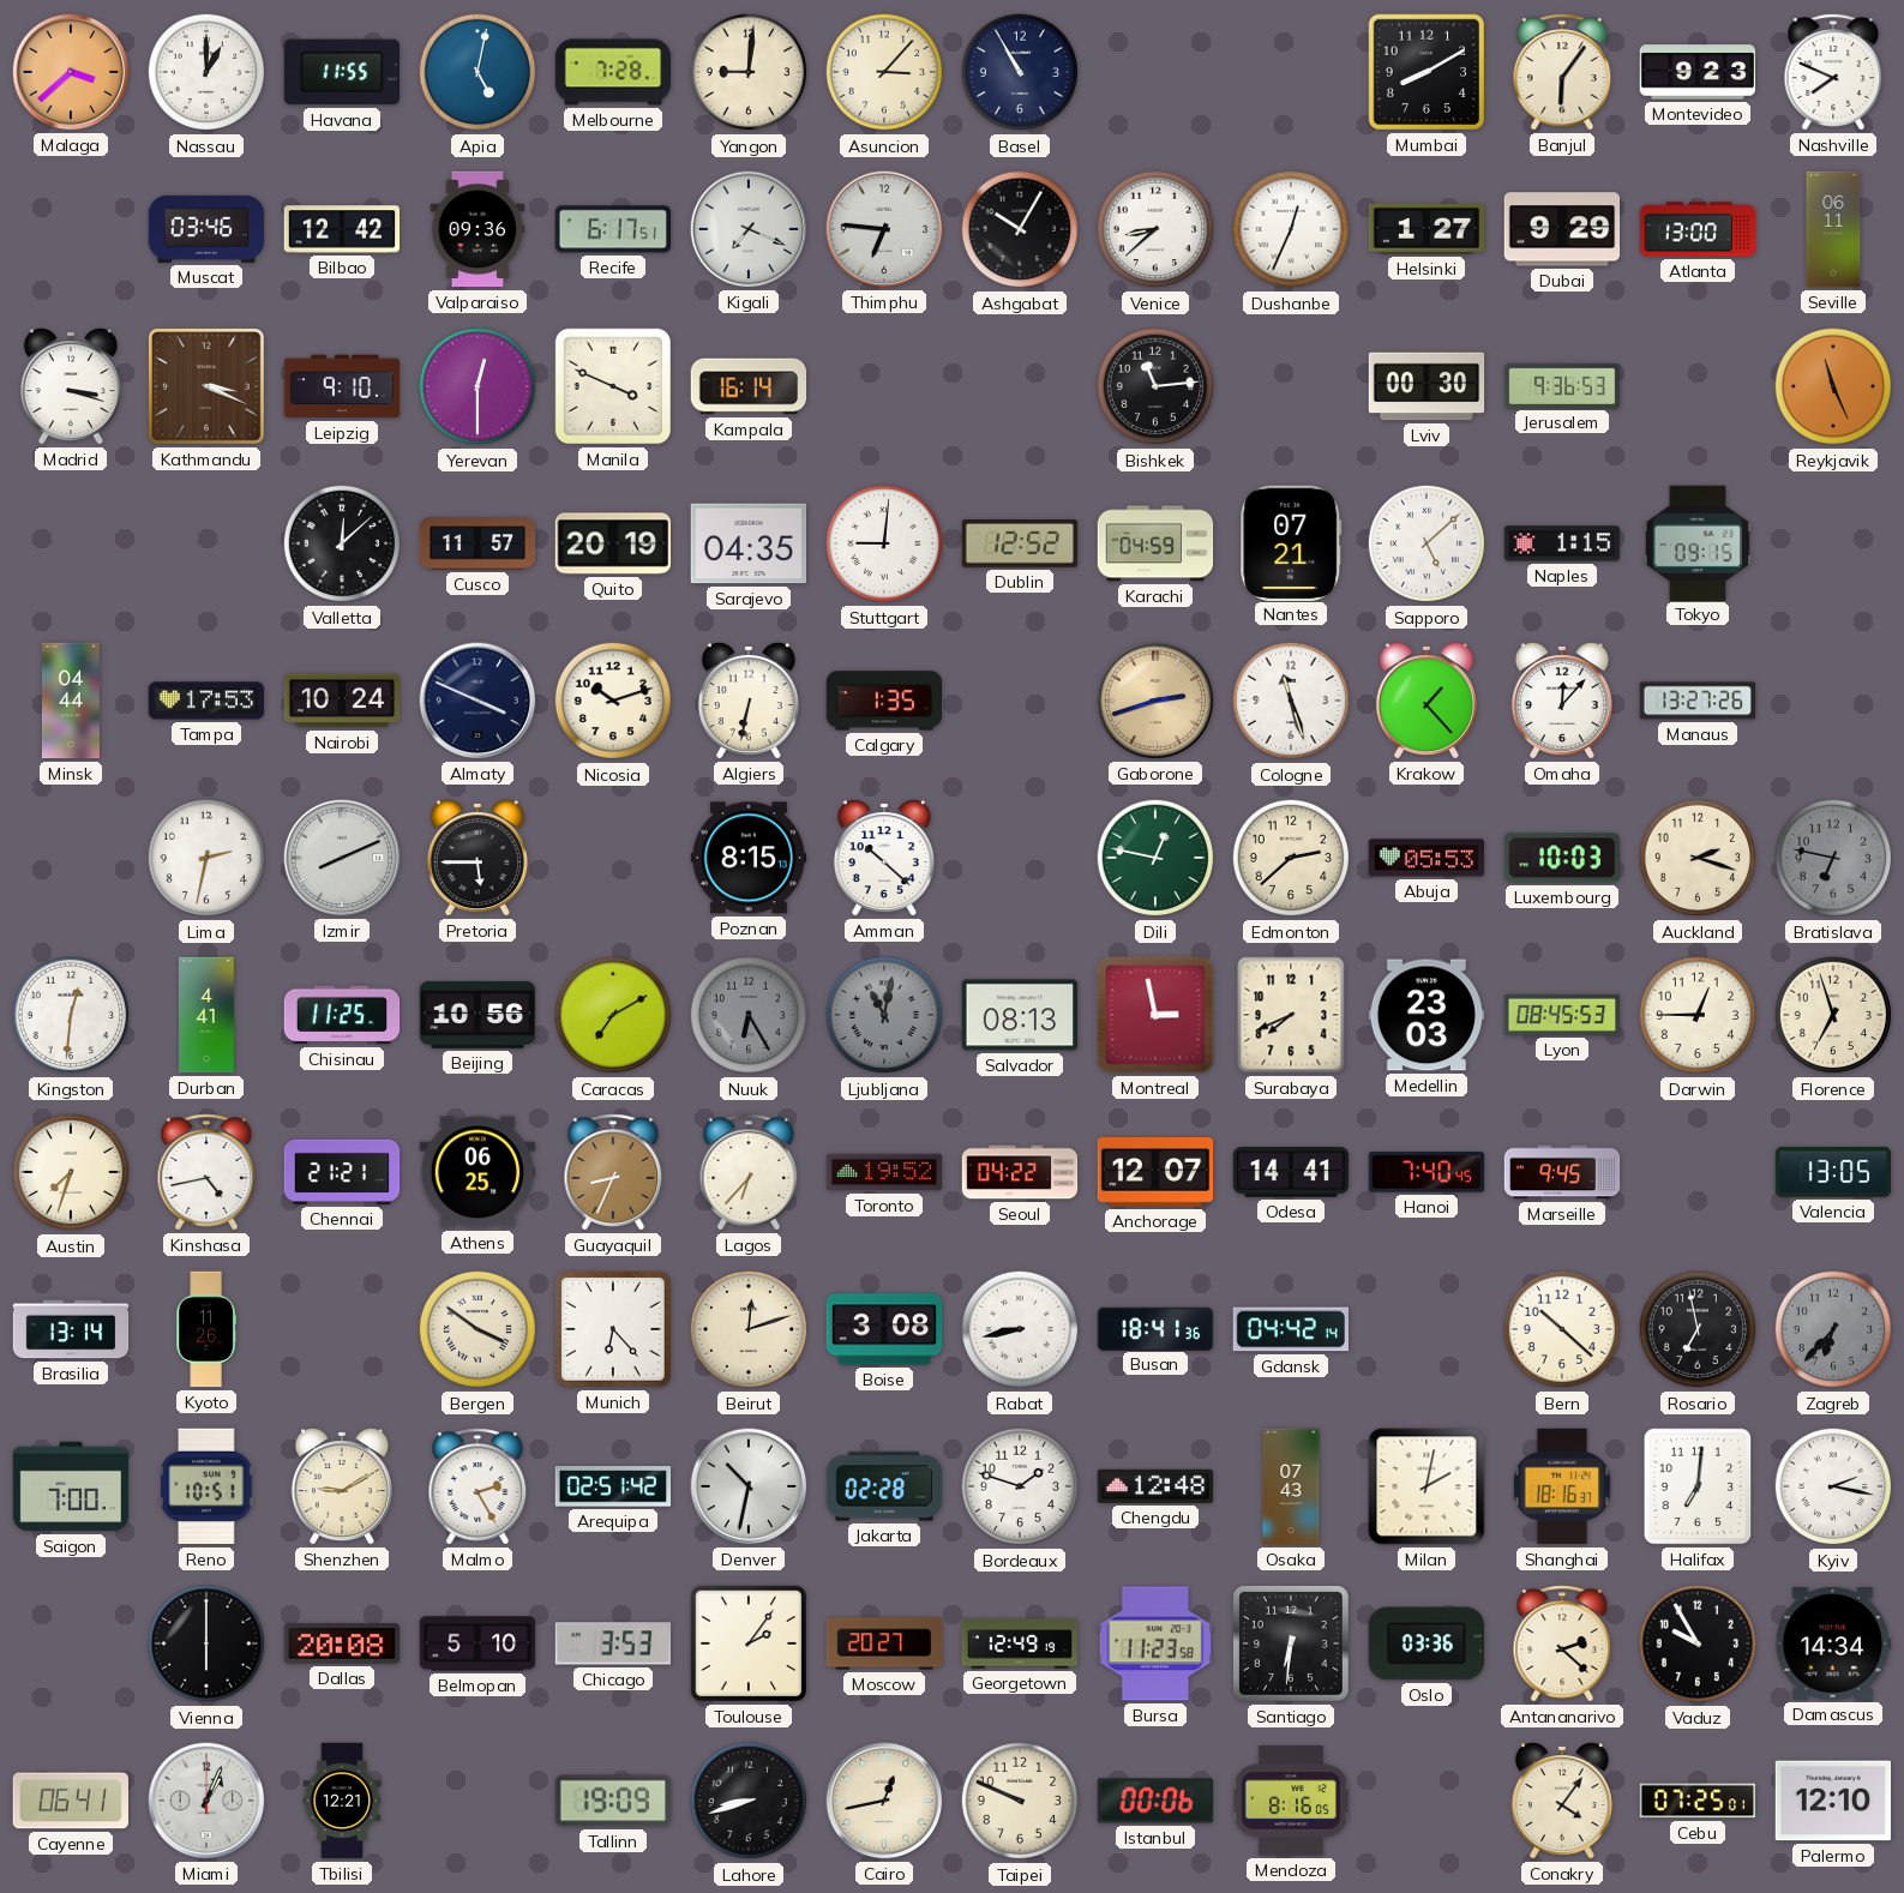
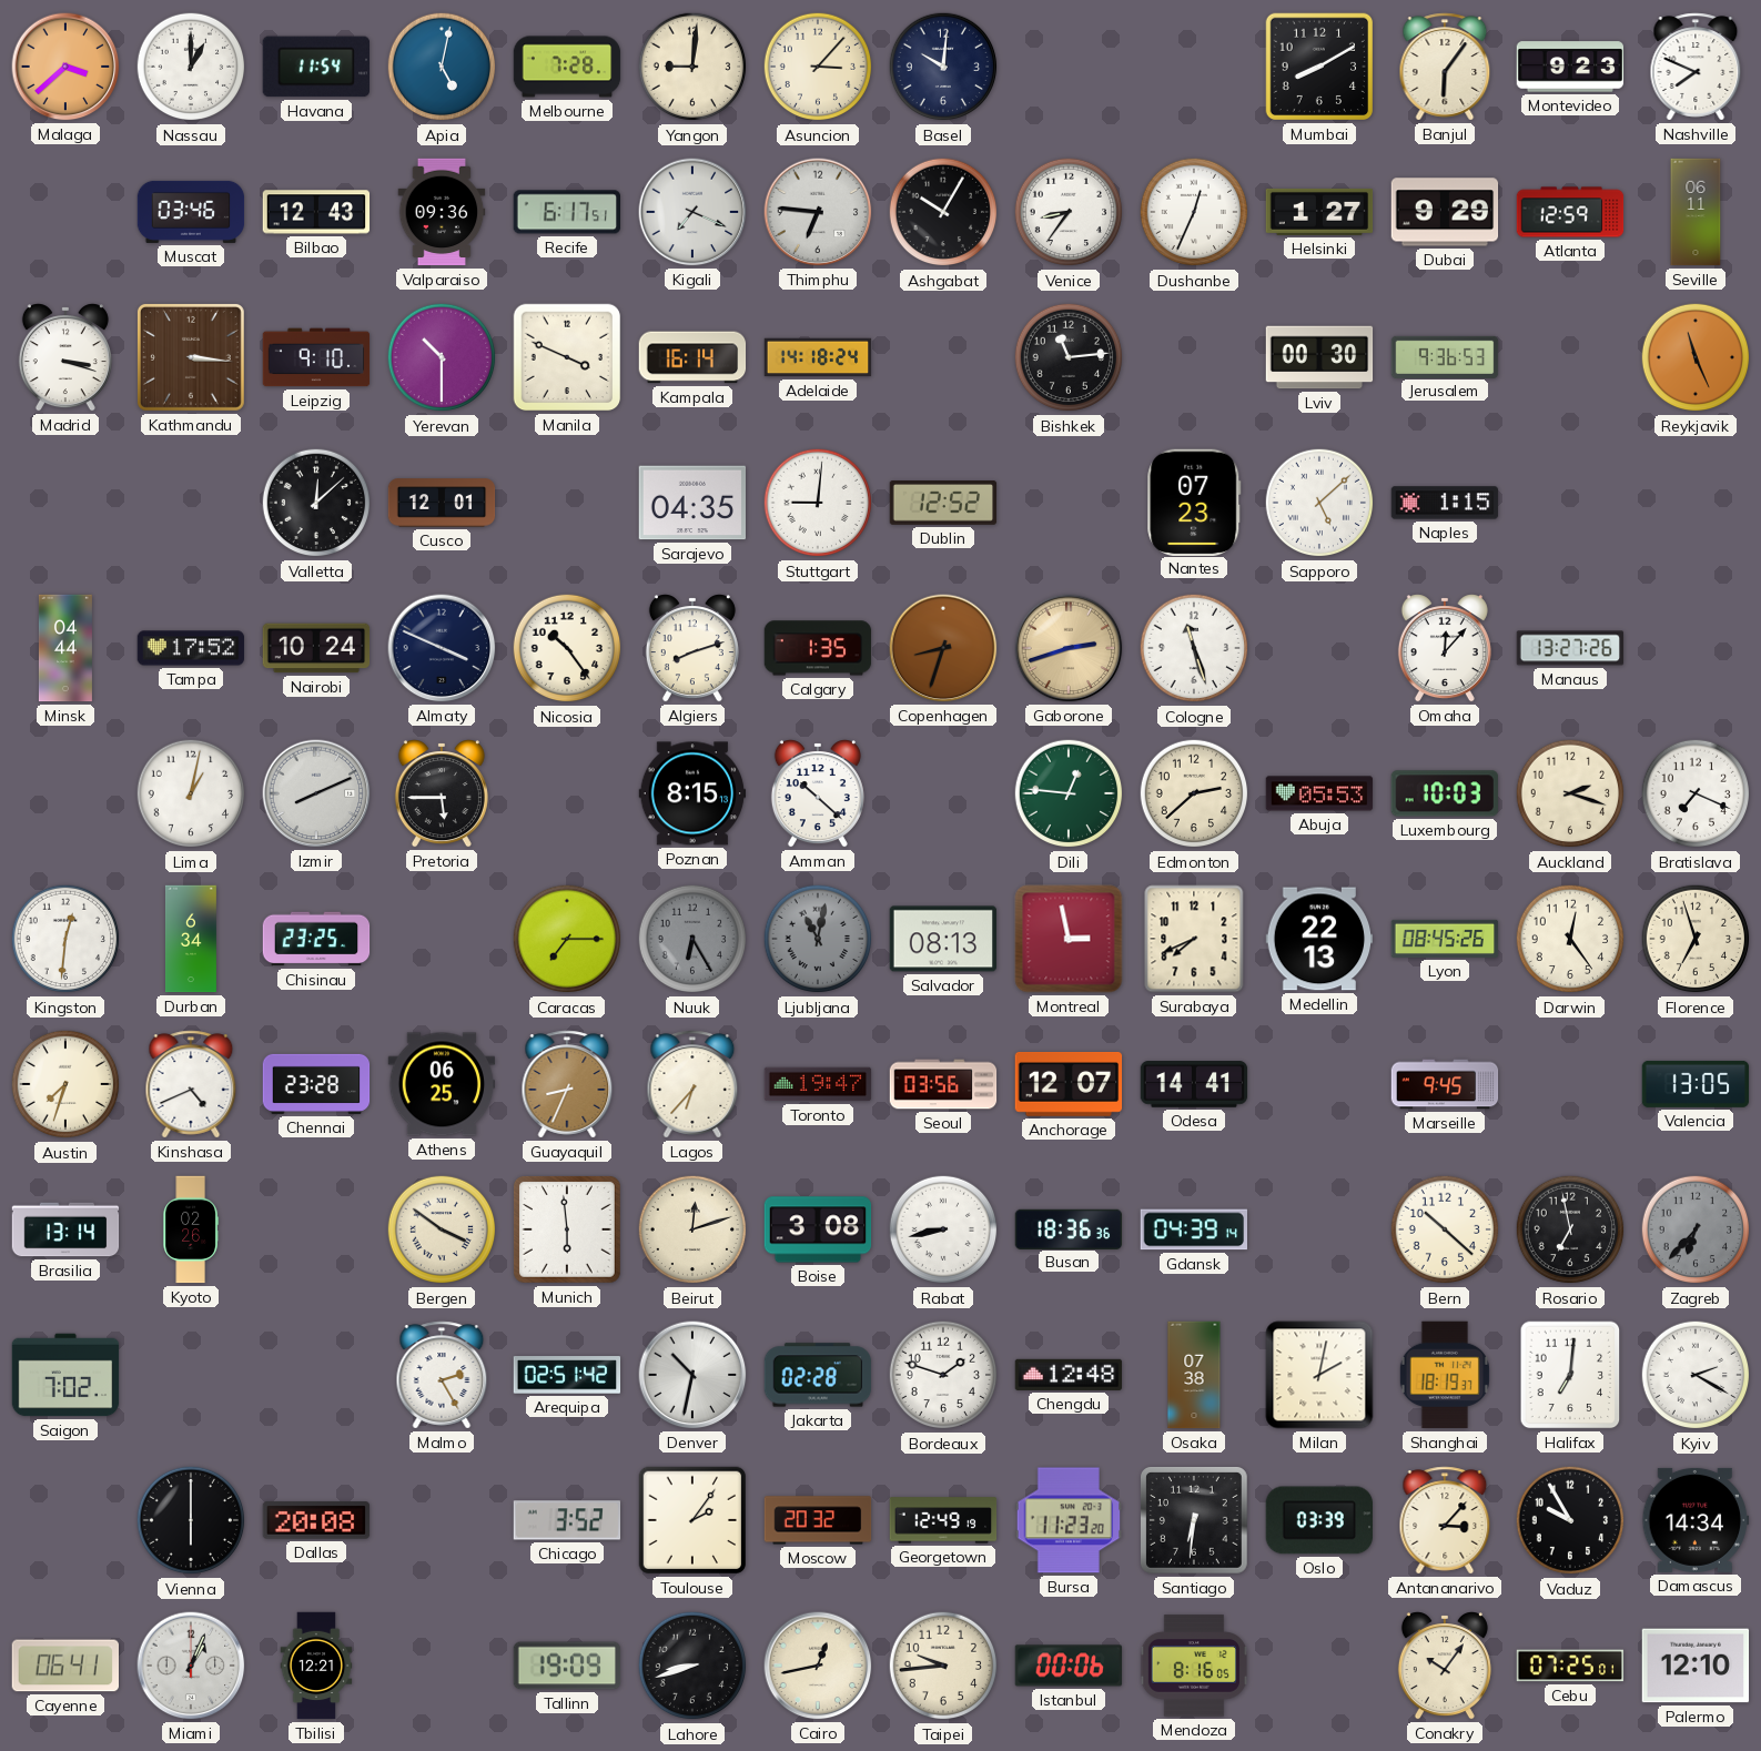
Havana: 11:55 -> 11:54 (315, 67)
Basel: 10:55 -> 10:01 (943, 67)
Bilbao: 12:42 -> 12:43 (316, 212)
Venice: 8:38 -> 8:36 (1069, 212)
Atlanta: 13:00 -> 12:59 (1570, 212)
Kathmandu: 3:19 -> 3:16 (191, 357)
Yerevan: 12:30 -> 10:30 (442, 357)
Adelaide: none -> 14:18 (818, 357)
Cusco: 11:57 -> 12:01 (442, 503)
Quito: 20:19 -> none (613, 543)
Karachi: 04:59 -> none (1155, 543)
Nantes: 07:21 -> 07:23 (1194, 502)
Tokyo: 09:15 -> none (1698, 542)
Tampa: 17:53 -> 17:52 (191, 648)
Nicosia: 10:12 -> 10:24 (567, 648)
Algiers: 6:32 -> 8:12 (692, 648)
Copenhagen: none -> 8:33 (943, 648)
Krakow: 1:23 -> none (1427, 701)
Lima: 2:32 -> 1:02 (191, 793)
Dili: 12:47 -> 12:46 (1069, 793)
Bratislava: 6:47 -> 7:19 (1696, 793)
Bratislava dial: grey -> white (1696, 793)
Durban: 4:41 -> 6:34 (191, 939)
Chisinau: 11:25 -> 23:25 (316, 939)
Beijing: 10:56 -> none (477, 1015)
Caracas: 7:10 -> 7:15 (567, 939)
Medellin: 23:03 -> 22:13 (1319, 939)
Lyon: 08:45:53 -> 08:45:26 (1445, 939)
Darwin: 12:45 -> 12:24 (1570, 939)
Kinshasa: 4:43 -> 4:41 (191, 1084)
Chennai: 21:21 -> 23:28 (316, 1084)
Toronto: 19:52 -> 19:47 (818, 1084)
Seoul: 04:22 -> 03:56 (943, 1084)
Hanoi: 7:40 -> none (1427, 1172)
Kyoto: 11:26 -> 02:26 (191, 1229)
Munich: 6:23 -> 5:59 (568, 1231)
Busan: 18:41 -> 18:36 (1069, 1228)
Gdansk: 04:42 -> 04:39 (1193, 1229)
Saigon: 7:00 -> 7:02 (65, 1375)
Reno: 10:51 -> none (208, 1486)
Shenzhen: 9:10 -> none (342, 1486)
Osaka: 07:43 -> 07:38 (1194, 1375)
Shanghai: 18:16 -> 18:19 (1445, 1375)
Kyiv: 2:17 -> 2:20 (1696, 1375)
Belmopan: 5:10 -> none (477, 1643)
Chicago: 3:53 -> 3:52 (567, 1520)
Moscow: 20:27 -> 20:32 (818, 1520)
Bursa: 11:23:58 -> 11:23:20 (1069, 1520)
Oslo: 03:36 -> 03:39 (1318, 1520)
Antananarivo: 2:22 -> 3:07 (1445, 1520)
Taipei: 9:49 -> 9:44 (943, 1666)
Conakry: 4:06 -> 10:06 (1445, 1666)
